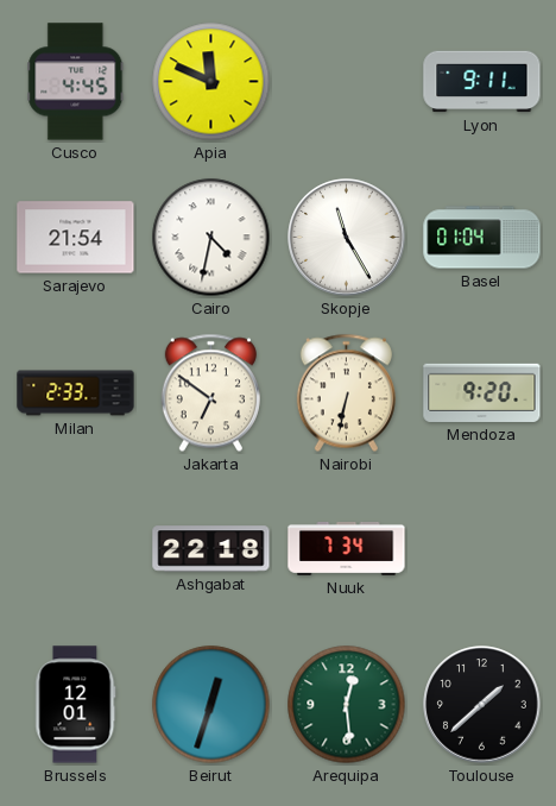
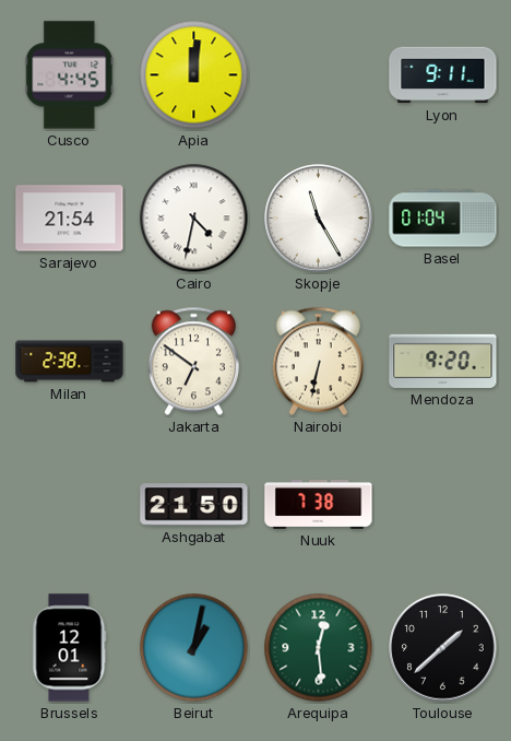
Apia: 11:49 -> 12:01 (194, 75)
Milan: 2:33 -> 2:38 (70, 362)
Ashgabat: 22:18 -> 21:50 (194, 505)
Nuuk: 7:34 -> 7:38 (319, 505)
Beirut: 12:33 -> 1:02 (194, 648)
